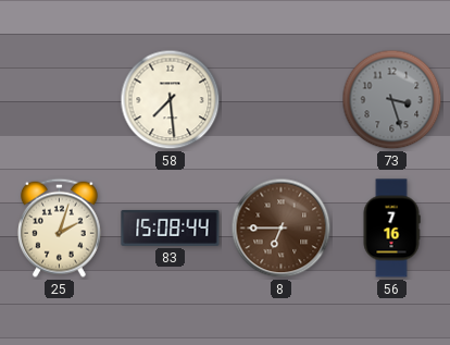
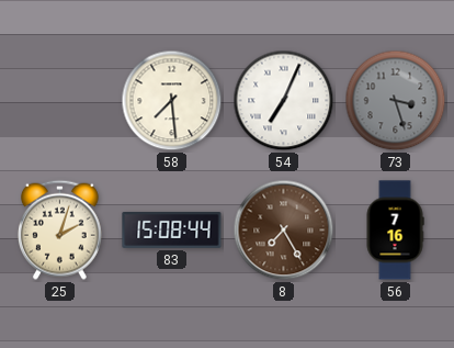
54: none -> 7:04 (284, 101)
8: 6:45 -> 7:25 (284, 231)
